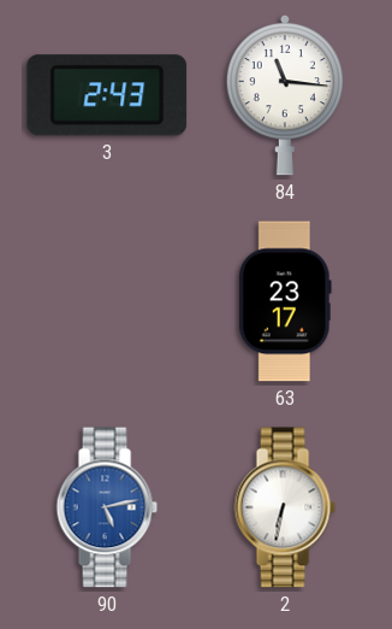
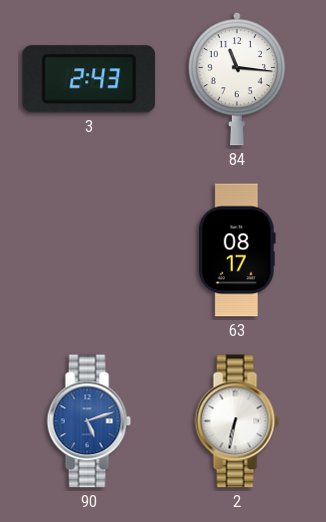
63: 23:17 -> 08:17 (237, 250)
90: 5:13 -> 5:12 (89, 421)
